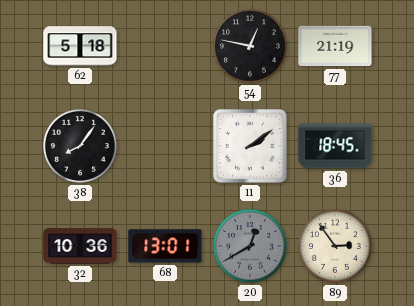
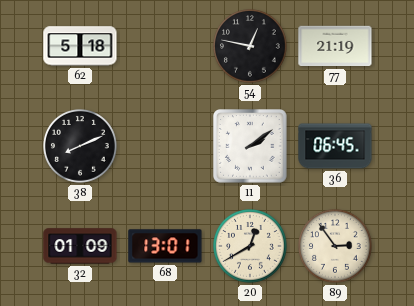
38: 8:06 -> 8:11 (81, 147)
36: 18:45 -> 06:45 (335, 146)
32: 10:36 -> 01:09 (80, 246)
20 dial: grey -> cream (251, 247)
